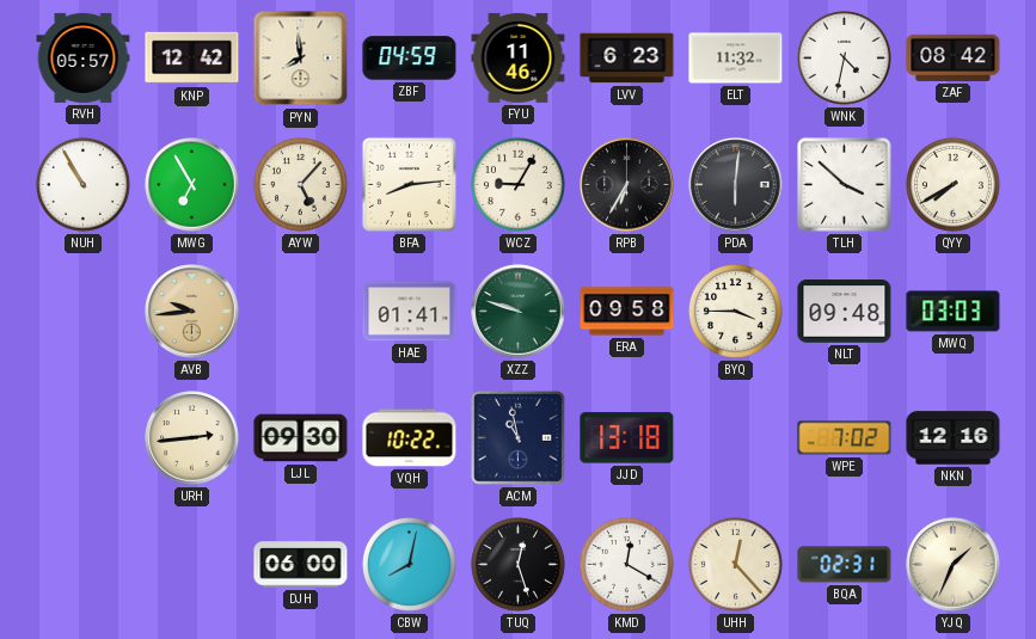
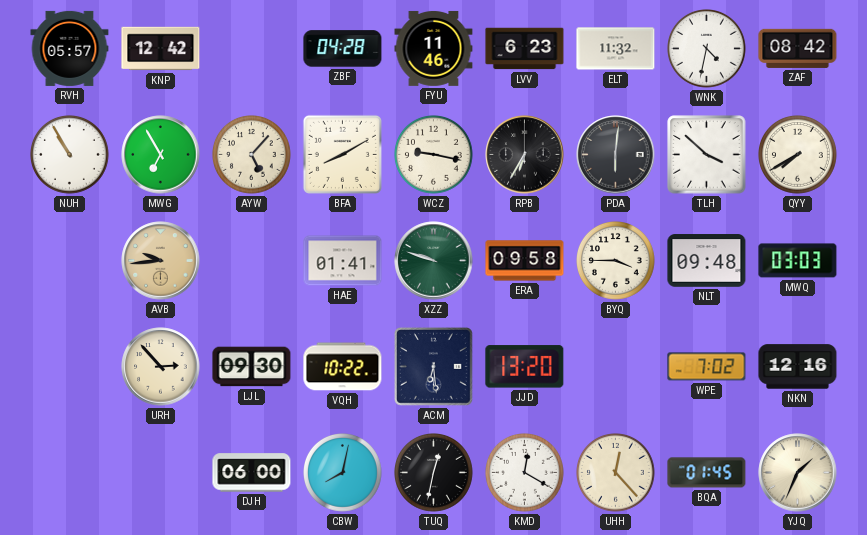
PYN: 7:59 -> none (301, 59)
ZBF: 04:59 -> 04:28 (343, 49)
BFA: 8:14 -> 8:10 (342, 154)
WCZ: 9:05 -> 9:17 (434, 155)
URH: 2:44 -> 2:53 (161, 367)
ACM: 10:58 -> 6:29 (433, 366)
JJD: 13:18 -> 13:20 (525, 367)
TUQ: 12:27 -> 12:32 (434, 473)
BQA: 02:31 -> 01:45 (707, 473)
